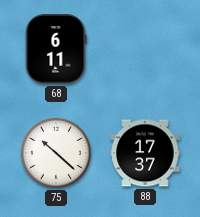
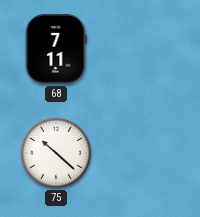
68: 6:11 -> 7:11 (56, 49)
88: 17:37 -> none (145, 153)
